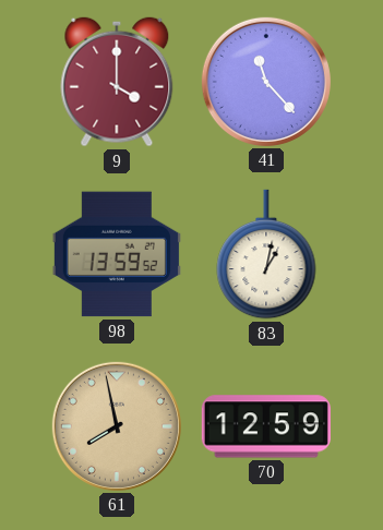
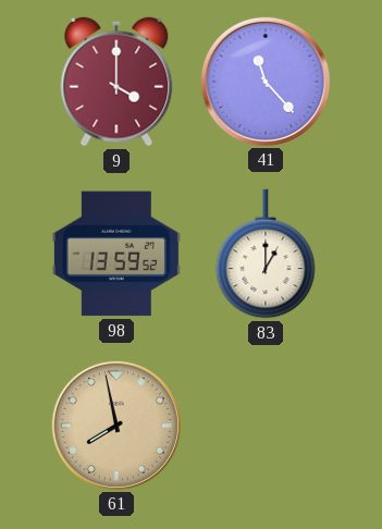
83: 1:02 -> 1:00 (266, 254)
70: 12:59 -> none (266, 426)
